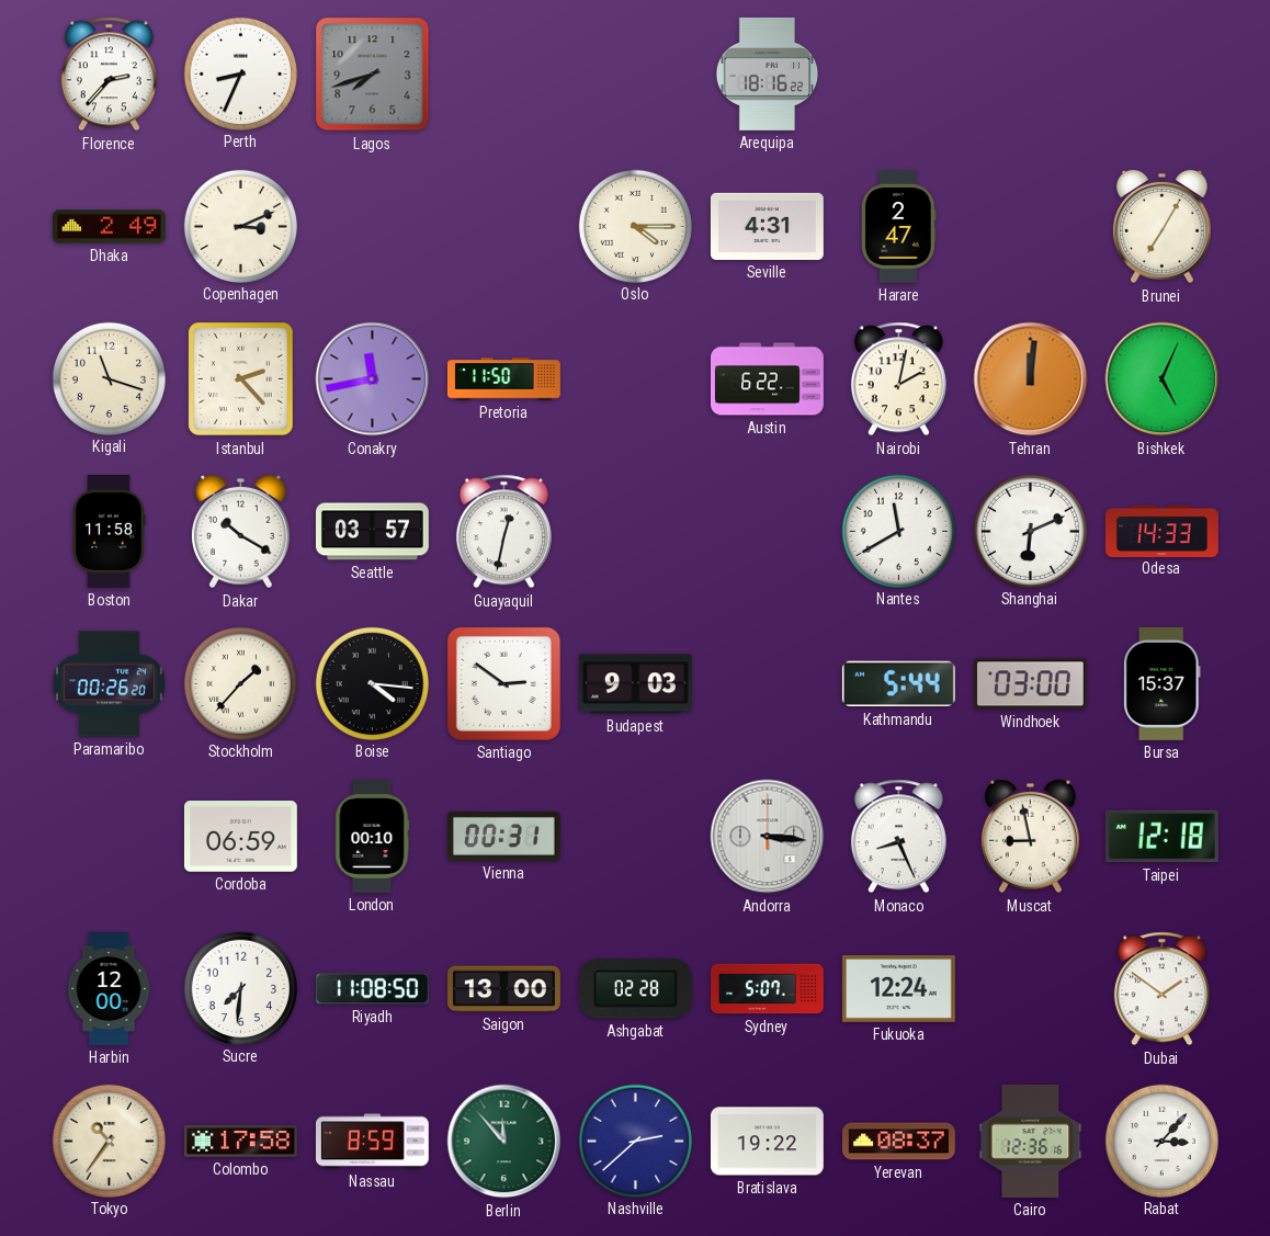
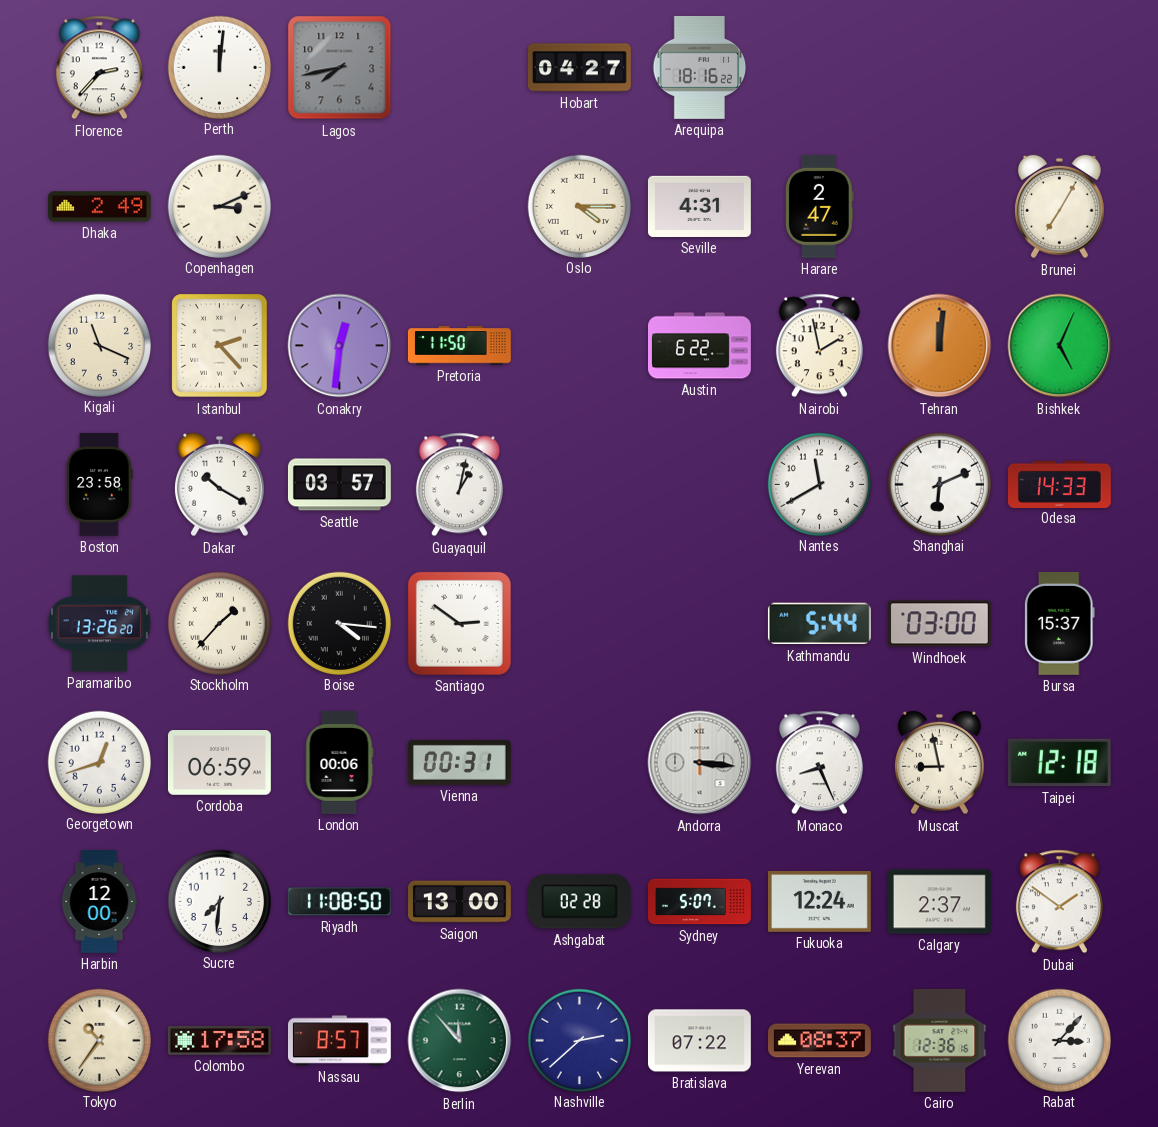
Perth: 8:34 -> 12:01 (219, 67)
Lagos: 7:42 -> 7:43 (340, 68)
Hobart: none -> 04:27 (579, 68)
Kigali: 11:18 -> 11:19 (99, 345)
Conakry: 11:43 -> 12:31 (340, 346)
Nairobi: 2:02 -> 1:58 (819, 346)
Boston: 11:58 -> 23:58 (99, 485)
Guayaquil: 12:32 -> 1:02 (459, 485)
Paramaribo: 00:26 -> 13:26 (99, 624)
Budapest: 9:03 -> none (635, 684)
Georgetown: none -> 12:42 (99, 762)
London: 00:10 -> 00:06 (339, 763)
Calgary: none -> 2:37 (939, 902)
Nassau: 8:59 -> 8:57 (339, 1041)
Bratislava: 19:22 -> 07:22 (699, 1041)
